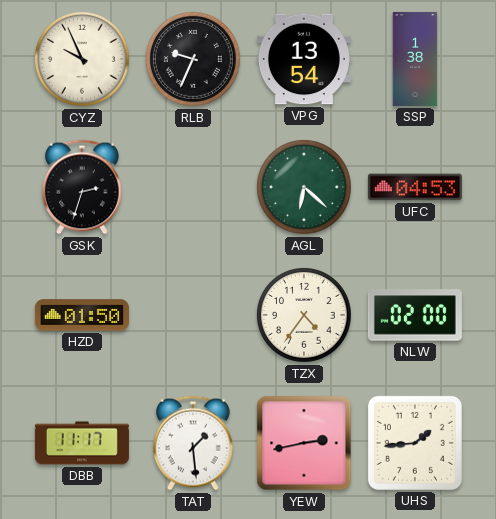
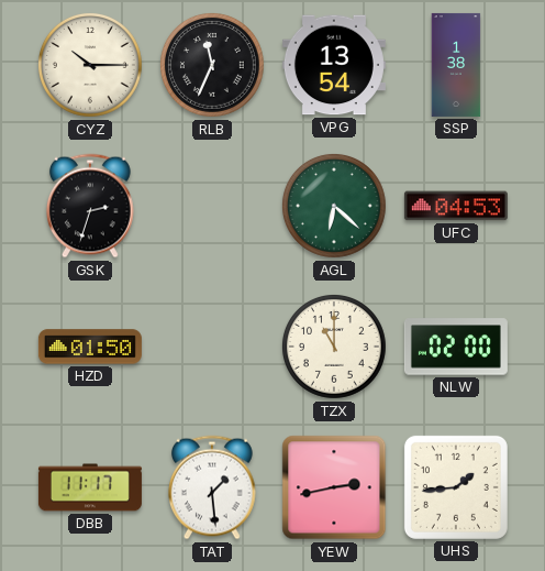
CYZ: 9:56 -> 10:15 (90, 65)
RLB: 9:34 -> 11:34 (212, 65)
TZX: 4:36 -> 11:00 (334, 347)
